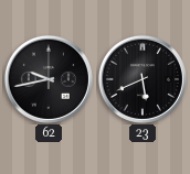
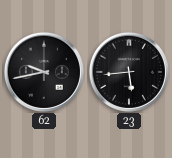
23: 5:41 -> 5:44 (129, 72)
